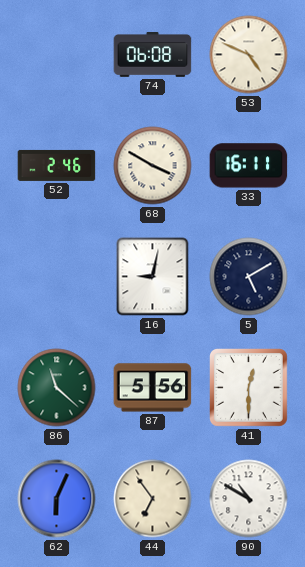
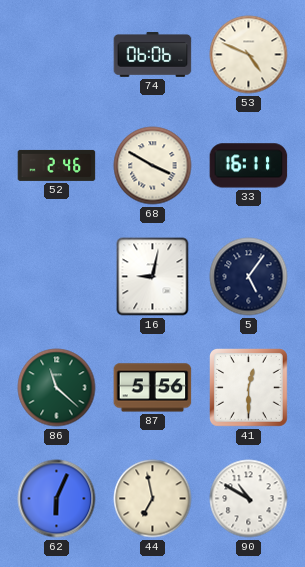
74: 06:08 -> 06:06 (153, 55)
5: 5:10 -> 5:06 (249, 277)
44: 6:54 -> 6:58 (153, 499)
